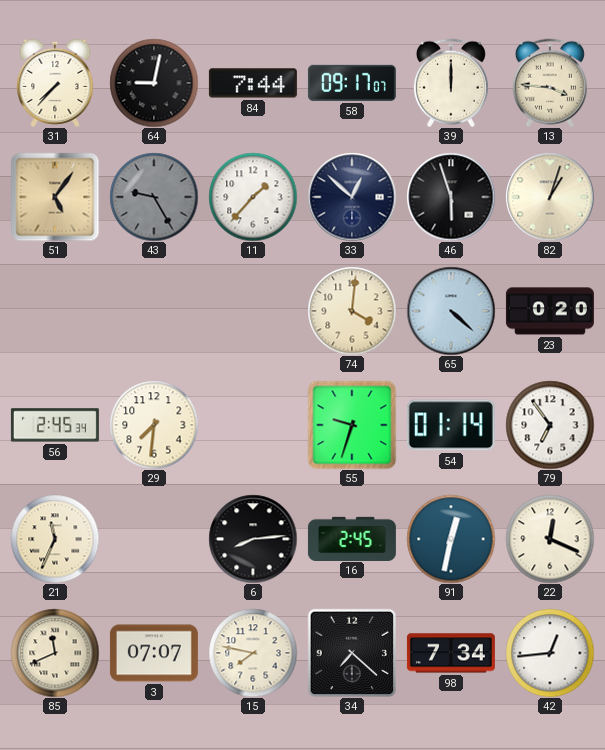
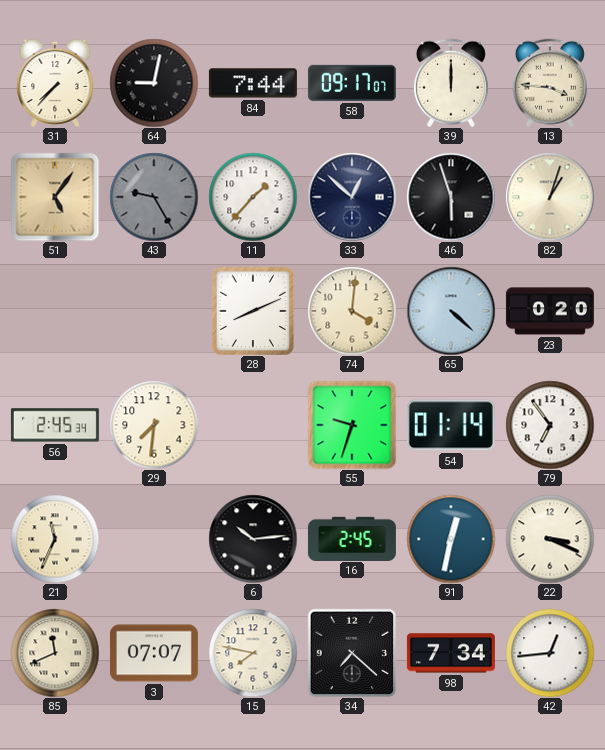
28: none -> 8:11 (252, 310)
6: 8:14 -> 10:14 (253, 539)
22: 12:19 -> 3:19 (550, 539)
